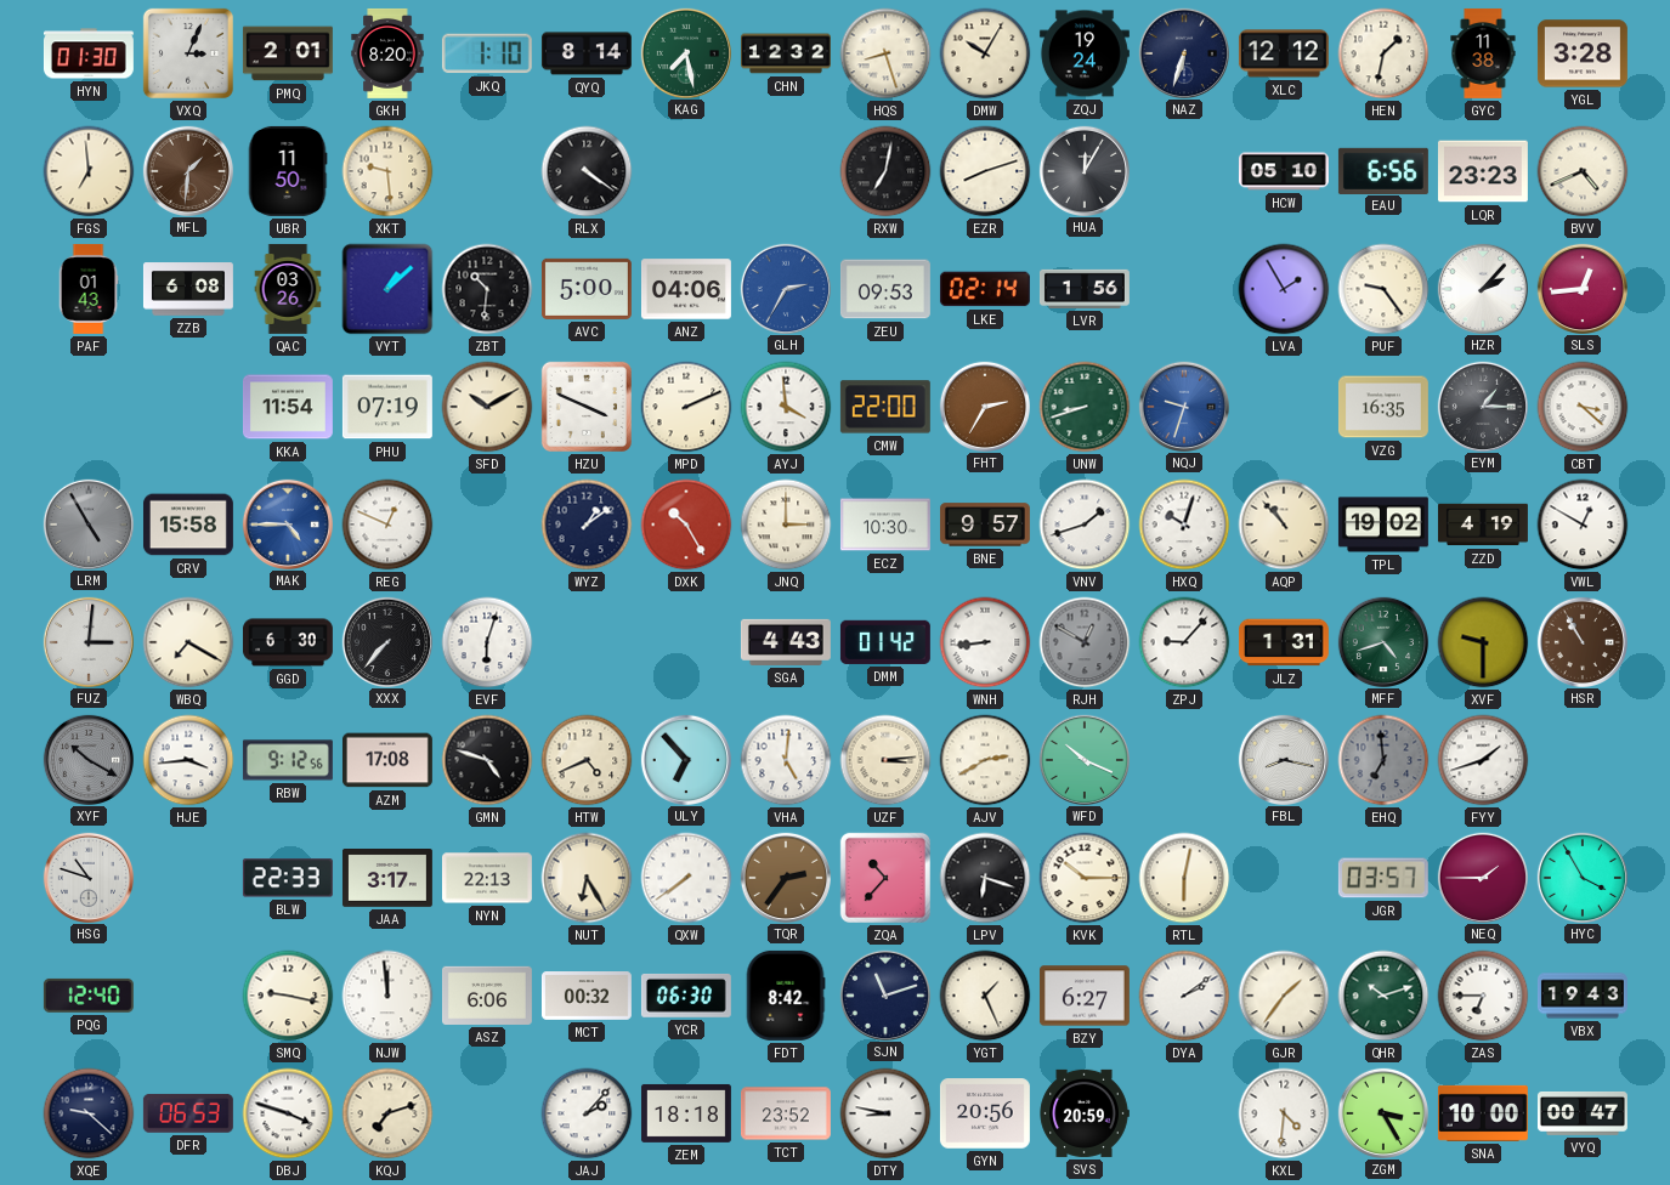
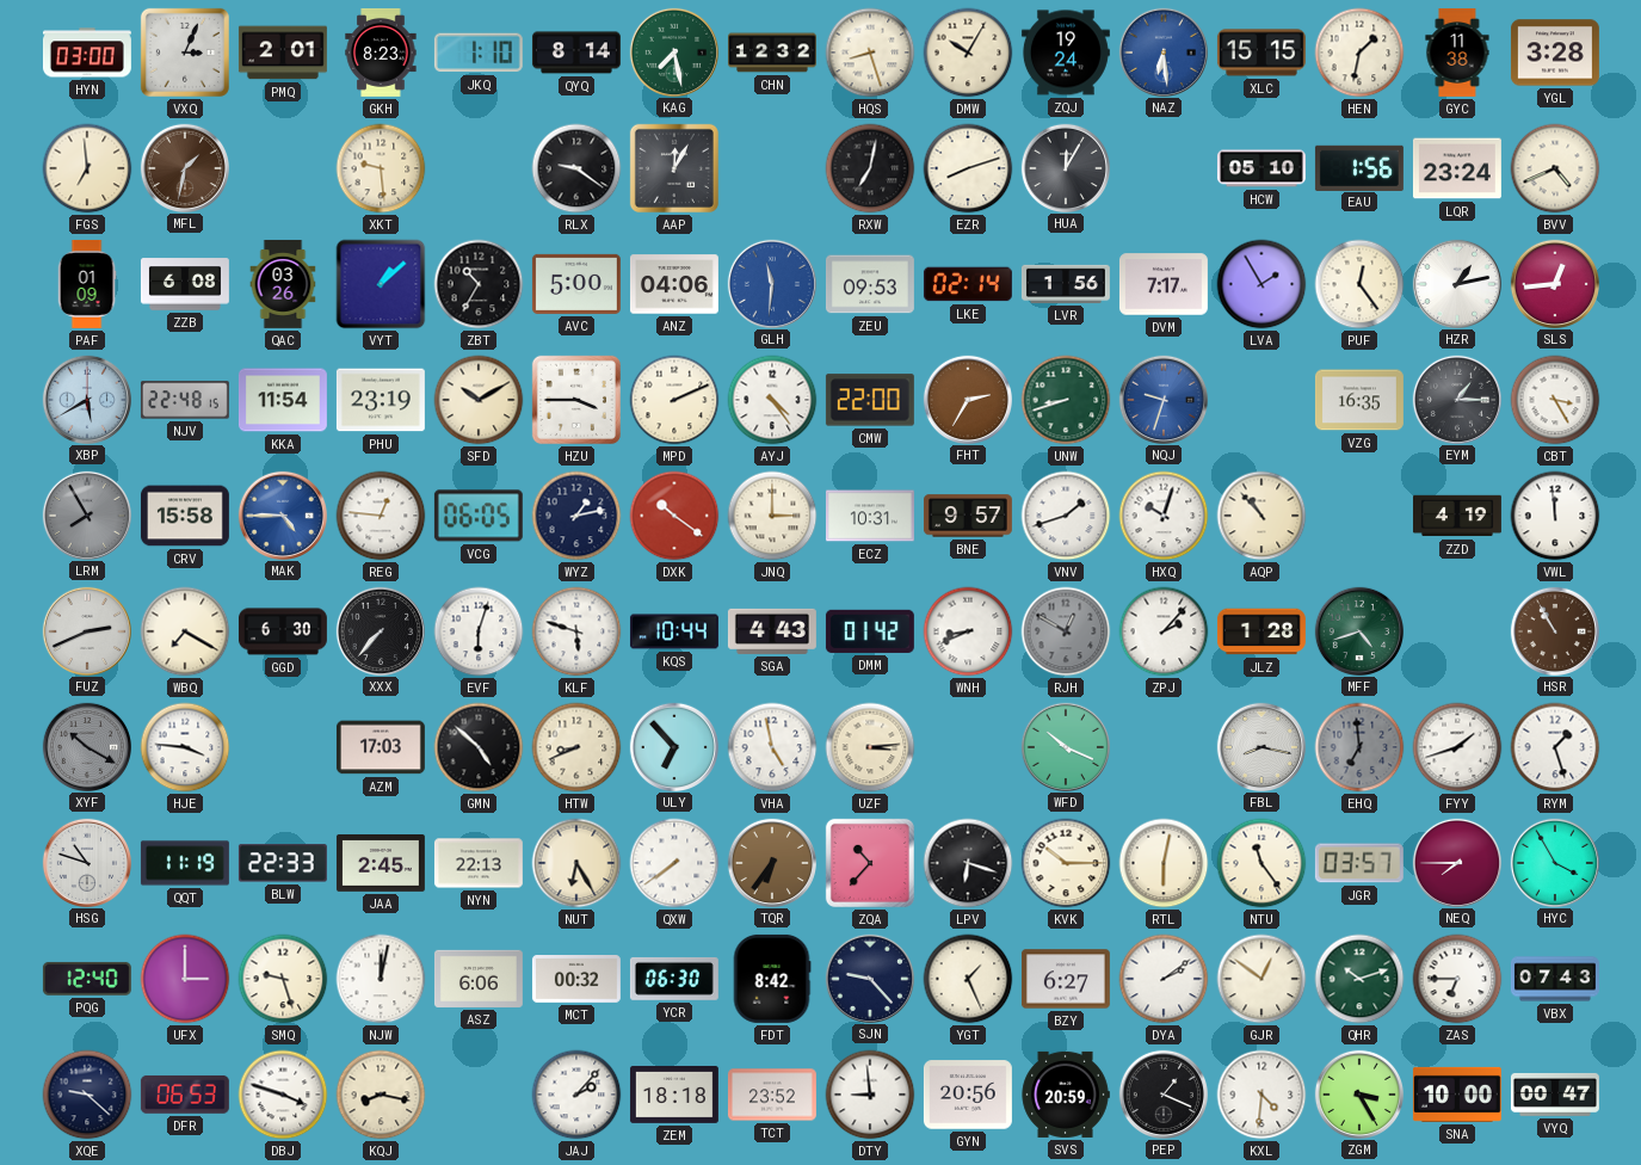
HYN: 01:30 -> 03:00 (87, 53)
GKH: 8:20 -> 8:23 (381, 53)
NAZ: 6:33 -> 6:29 (1162, 51)
NAZ dial: navy -> blue (1162, 51)
XLC: 12:12 -> 15:15 (1261, 53)
MFL: 1:31 -> 1:32 (184, 167)
UBR: 11:50 -> none (288, 171)
RLX: 4:21 -> 9:21 (576, 168)
AAP: none -> 12:05 (674, 168)
EAU: 6:56 -> 1:56 (1359, 167)
LQR: 23:23 -> 23:24 (1457, 168)
PAF: 01:43 -> 01:09 (87, 284)
ZBT: 10:31 -> 10:35 (479, 284)
GLH: 2:35 -> 11:31 (771, 283)
DVM: none -> 7:17 (1164, 284)
PUF: 9:24 -> 12:24 (1359, 284)
HZR: 2:07 -> 1:13 (1456, 283)
XBP: none -> 5:40 (86, 399)
NJV: none -> 22:48 (185, 400)
PHU: 07:19 -> 23:19 (381, 400)
HZU: 3:49 -> 3:45 (576, 400)
AYJ: 3:59 -> 4:24 (772, 400)
CBT: 3:22 -> 3:25 (1555, 400)
LRM: 4:55 -> 7:55 (86, 514)
REG: 12:49 -> 12:46 (381, 516)
VCG: none -> 06:05 (479, 516)
WYZ: 1:09 -> 1:13 (576, 516)
DXK: 10:25 -> 10:21 (674, 516)
ECZ: 10:30 -> 10:31 (870, 516)
TPL: 19:02 -> none (1383, 525)
VWL: 12:50 -> 11:59 (1555, 516)
FUZ: 3:01 -> 2:41 (86, 630)
KLF: none -> 5:48 (576, 631)
KQS: none -> 10:44 (674, 631)
WNH: 8:44 -> 8:41 (968, 631)
ZPJ: 9:07 -> 2:07 (1164, 631)
JLZ: 1:31 -> 1:28 (1261, 631)
XVF: 9:30 -> none (1483, 642)
HJE: 3:44 -> 3:46 (185, 747)
RBW: 9:12 -> none (288, 760)
AZM: 17:08 -> 17:03 (381, 747)
GMN: 4:48 -> 4:52 (479, 747)
HTW: 4:41 -> 8:41 (576, 747)
VHA: 5:01 -> 4:58 (772, 747)
AJV: 2:40 -> none (985, 760)
RYM: none -> 1:27 (1555, 747)
QQT: none -> 11:19 (185, 863)
JAA: 3:17 -> 2:45 (381, 864)
TQR: 2:36 -> 6:36 (771, 862)
NTU: none -> 11:24 (1261, 863)
NEQ: 1:45 -> 7:45 (1456, 862)
UFX: none -> 3:00 (185, 979)
SMQ: 9:17 -> 9:27 (283, 979)
NJW: 11:59 -> 12:02 (381, 979)
SJN: 11:12 -> 9:23 (869, 978)
GJR: 1:36 -> 12:51 (1261, 979)
VBX: 19:43 -> 07:43 (1555, 979)
KQJ: 7:12 -> 8:17 (381, 1095)
DTY: 8:47 -> 8:59 (870, 1095)
PEP: none -> 1:19 (1162, 1093)
